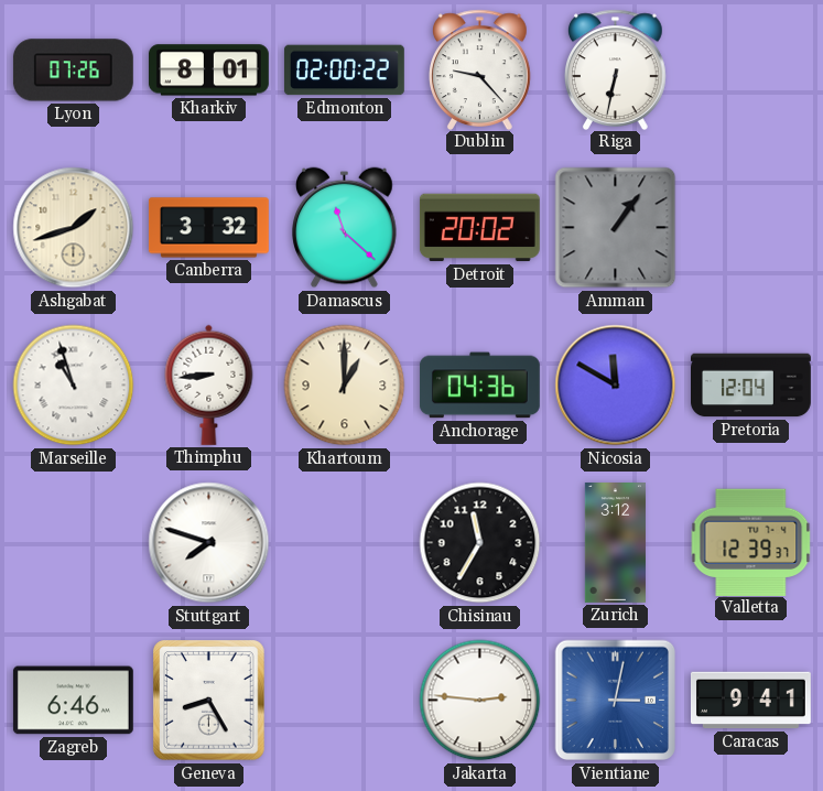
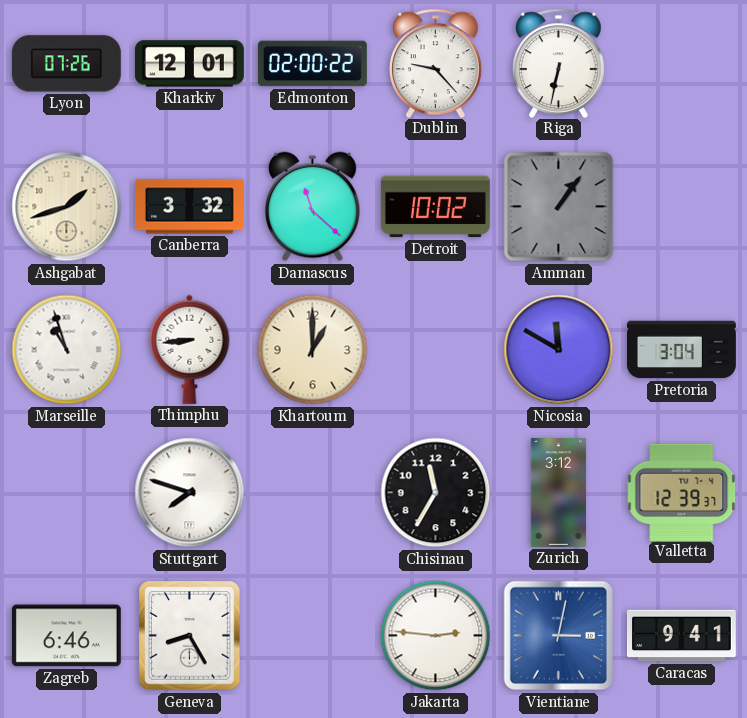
Kharkiv: 8:01 -> 12:01 (189, 64)
Detroit: 20:02 -> 10:02 (435, 207)
Anchorage: 04:36 -> none (479, 386)
Pretoria: 12:04 -> 3:04 (682, 350)
